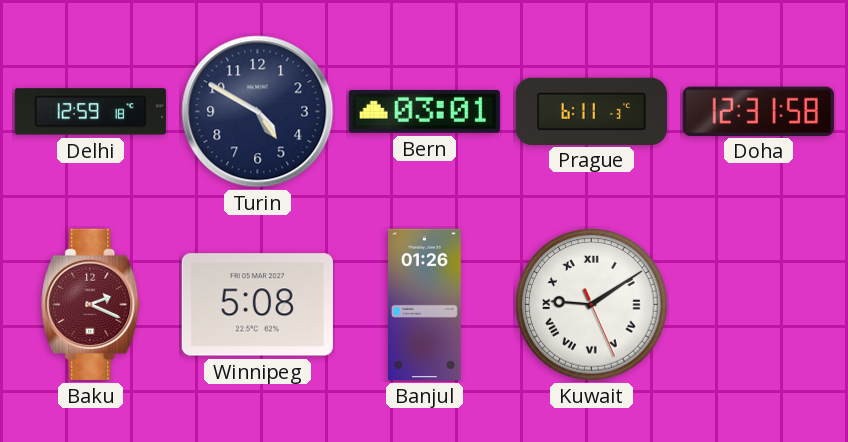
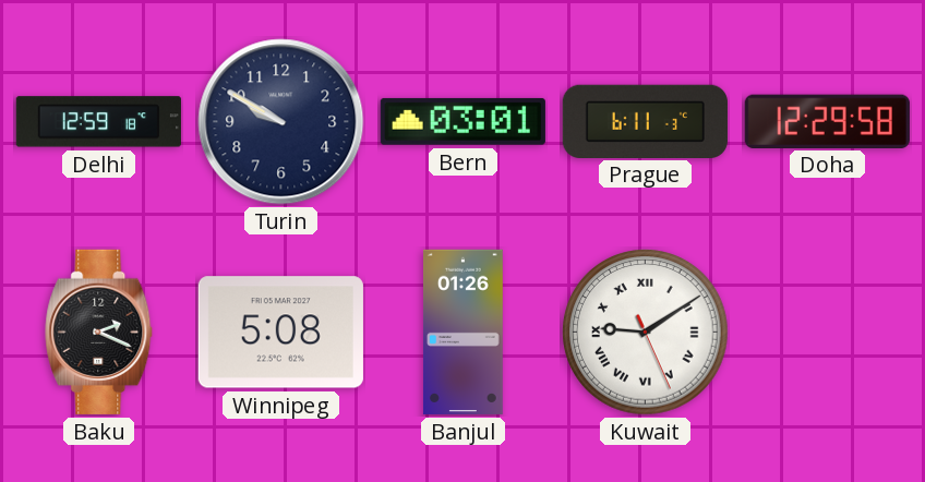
Turin: 4:50 -> 9:50 (281, 122)
Doha: 12:31 -> 12:29 (827, 121)
Baku dial: burgundy -> black (99, 332)
